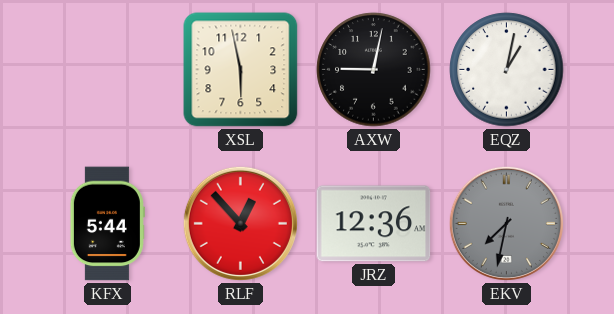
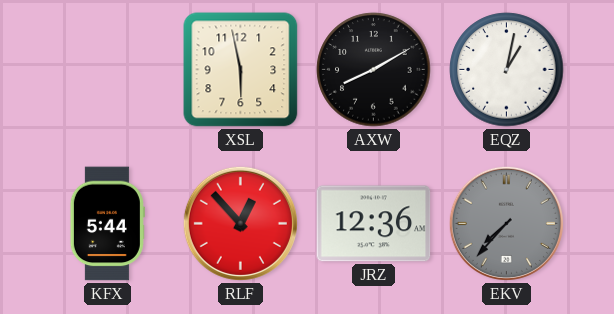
AXW: 9:02 -> 8:10 (374, 70)
EKV: 7:32 -> 7:37 (506, 223)
